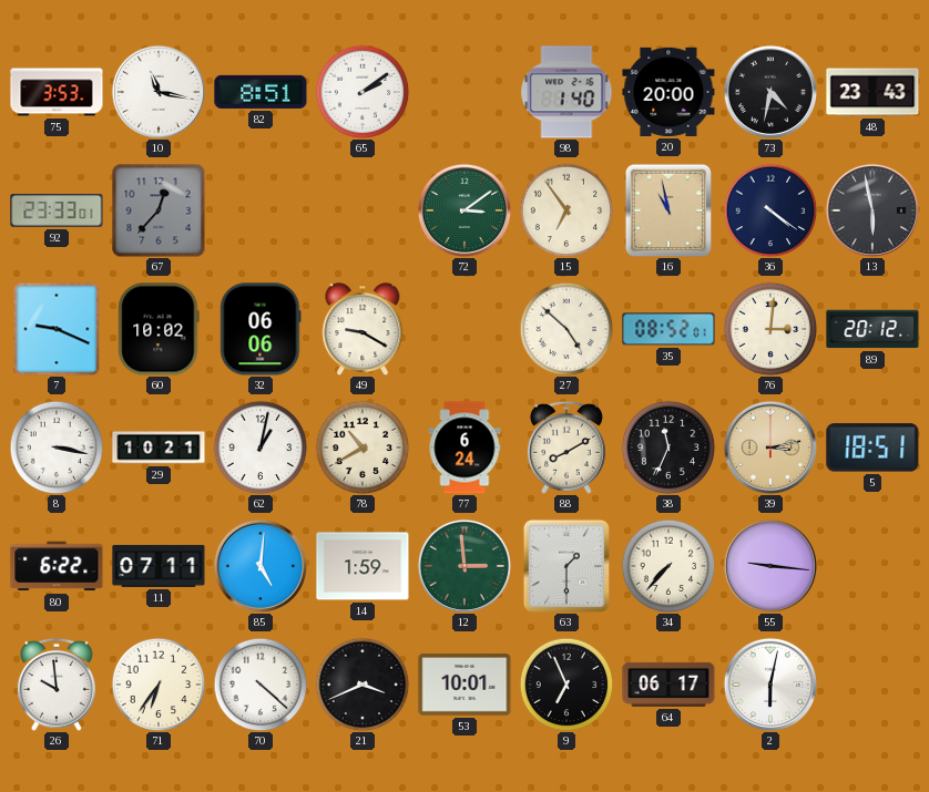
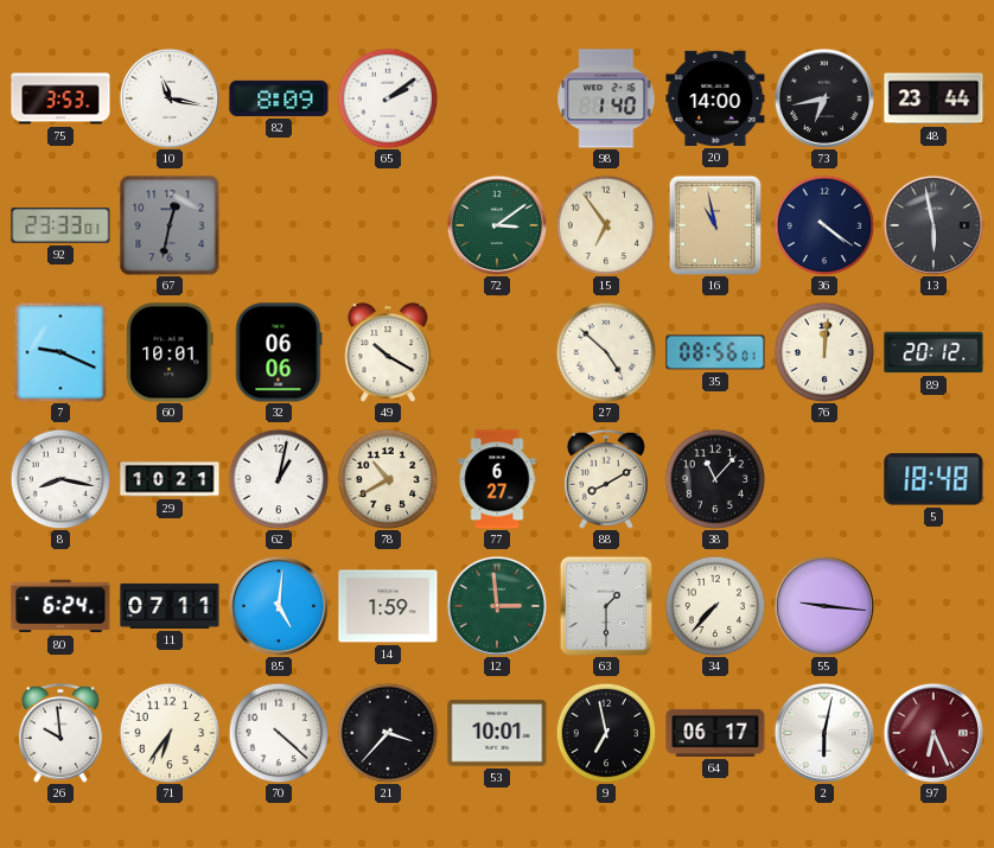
82: 8:51 -> 8:09 (279, 98)
20: 20:00 -> 14:00 (715, 98)
73: 4:32 -> 6:43 (823, 97)
48: 23:43 -> 23:44 (934, 98)
67: 12:37 -> 12:32 (170, 225)
60: 10:02 -> 10:01 (170, 352)
49: 9:20 -> 10:20 (388, 352)
35: 08:52 -> 08:56 (715, 352)
76: 3:01 -> 12:01 (824, 352)
8: 3:17 -> 8:17 (60, 479)
77: 6:24 -> 6:27 (497, 479)
38: 11:34 -> 11:07 (715, 479)
39: 3:13 -> none (769, 446)
5: 18:51 -> 18:48 (934, 479)
80: 6:22 -> 6:24 (60, 606)
21: 3:41 -> 3:37 (388, 733)
9: 6:56 -> 6:58 (606, 733)
97: none -> 6:26 (932, 732)
